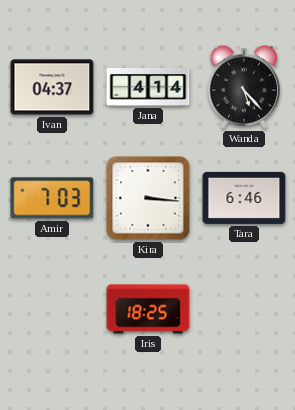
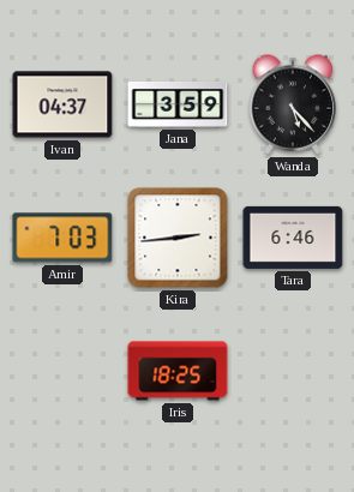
Jana: 4:14 -> 3:59 (178, 104)
Kira: 3:16 -> 2:44 (178, 238)
